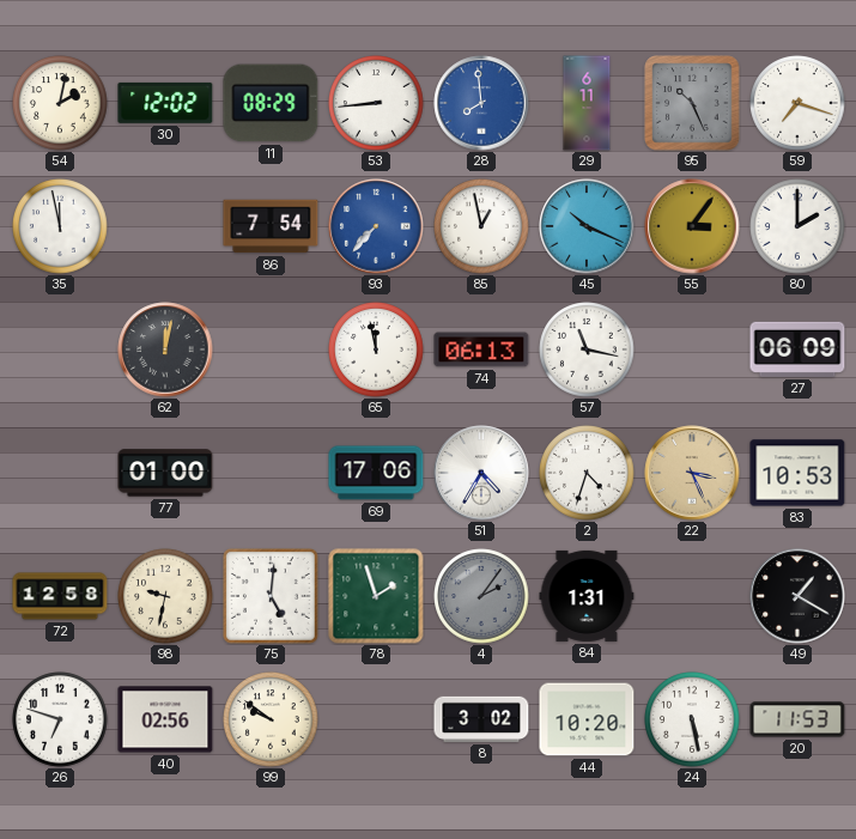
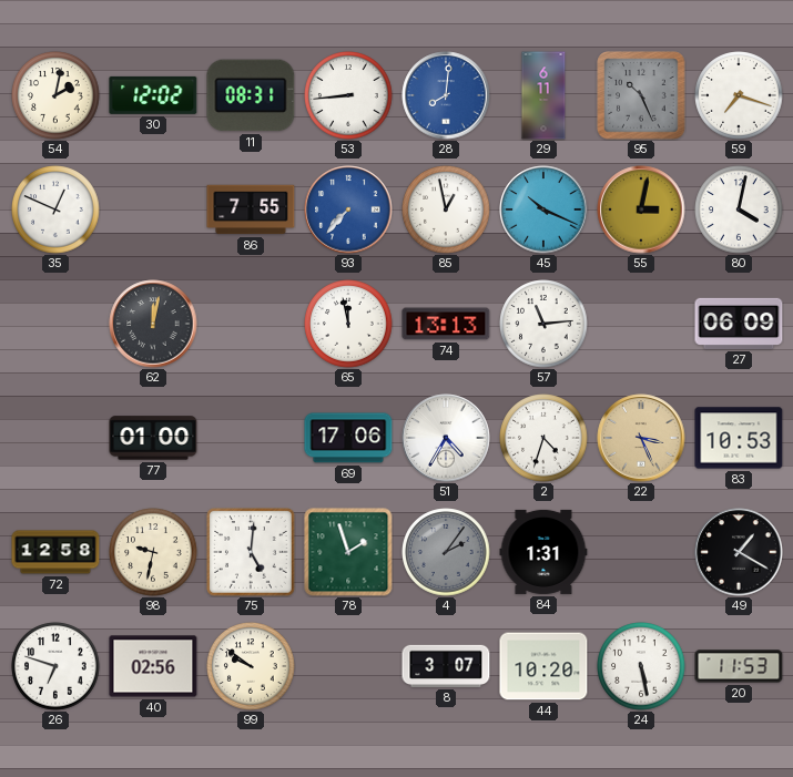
11: 08:29 -> 08:31 (251, 95)
28: 7:59 -> 8:01 (446, 95)
35: 11:58 -> 12:49 (55, 209)
86: 7:54 -> 7:55 (251, 209)
55: 3:06 -> 3:02 (641, 209)
80: 2:00 -> 4:02 (739, 209)
74: 06:13 -> 13:13 (446, 324)
57: 11:17 -> 11:14 (543, 324)
8: 3:02 -> 3:07 (446, 666)
